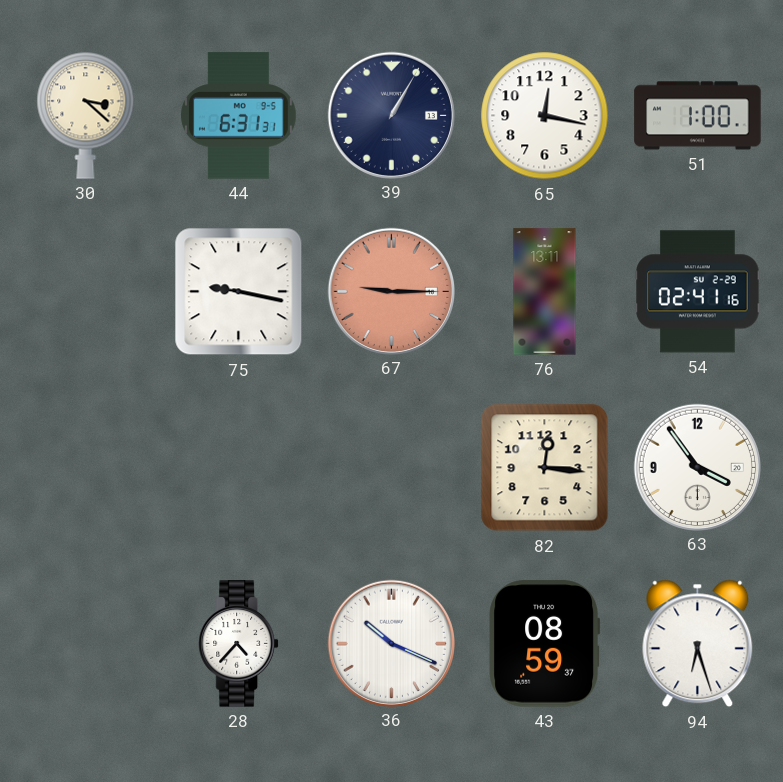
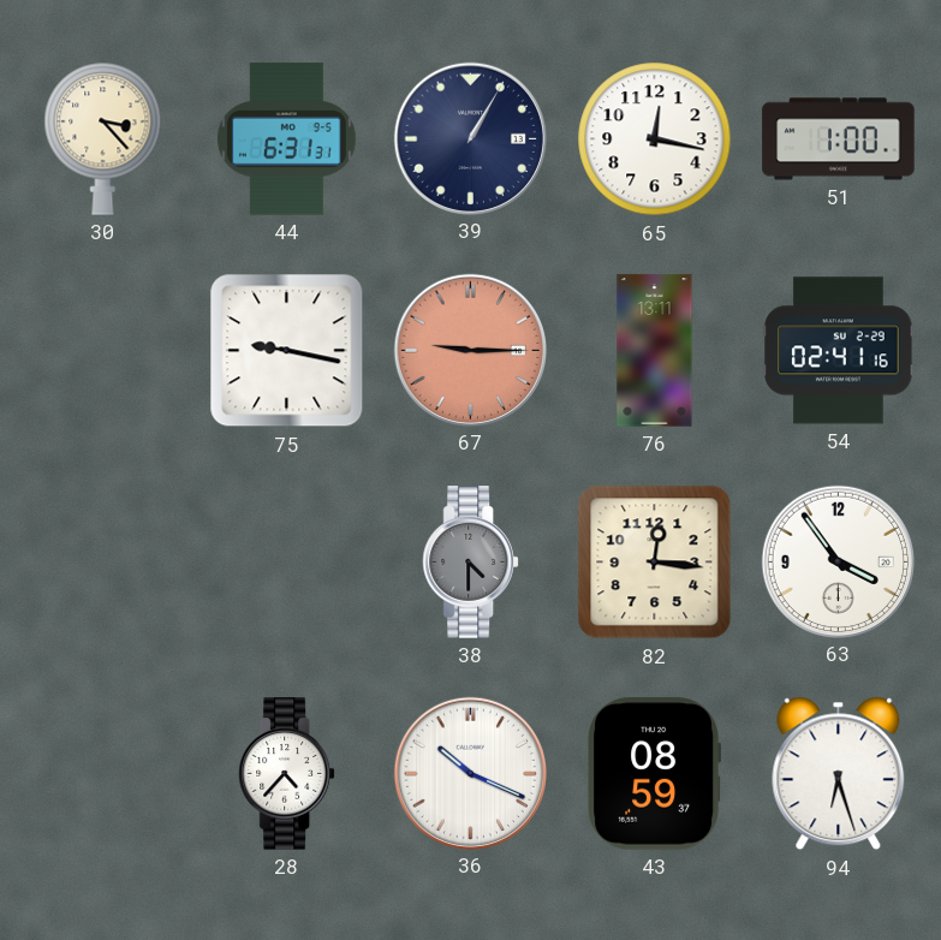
30: 3:22 -> 3:23 (103, 138)
38: none -> 4:30 (470, 563)
